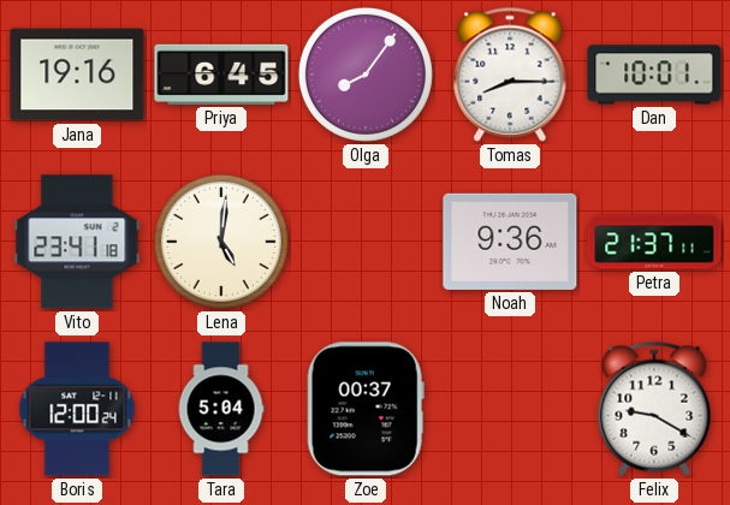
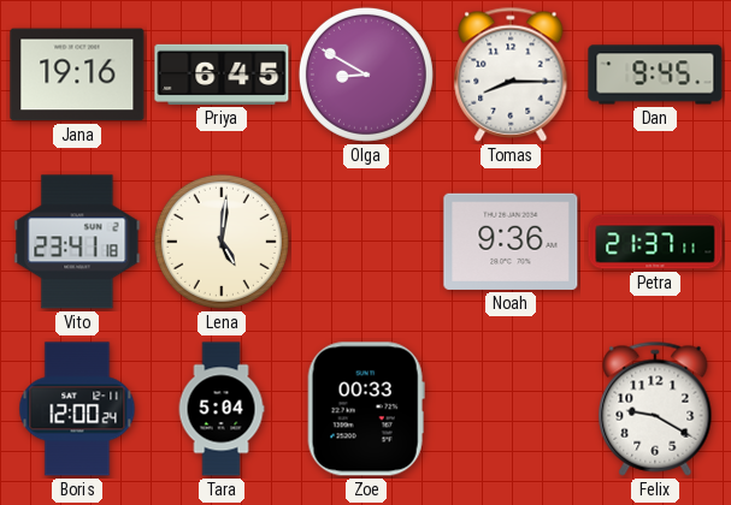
Olga: 8:06 -> 8:50 (366, 75)
Dan: 10:01 -> 9:45 (655, 75)
Zoe: 00:37 -> 00:33 (366, 409)
